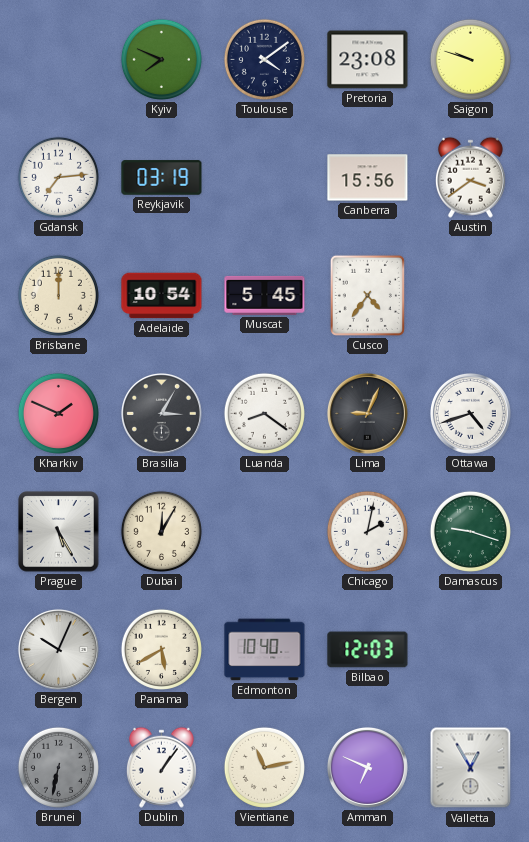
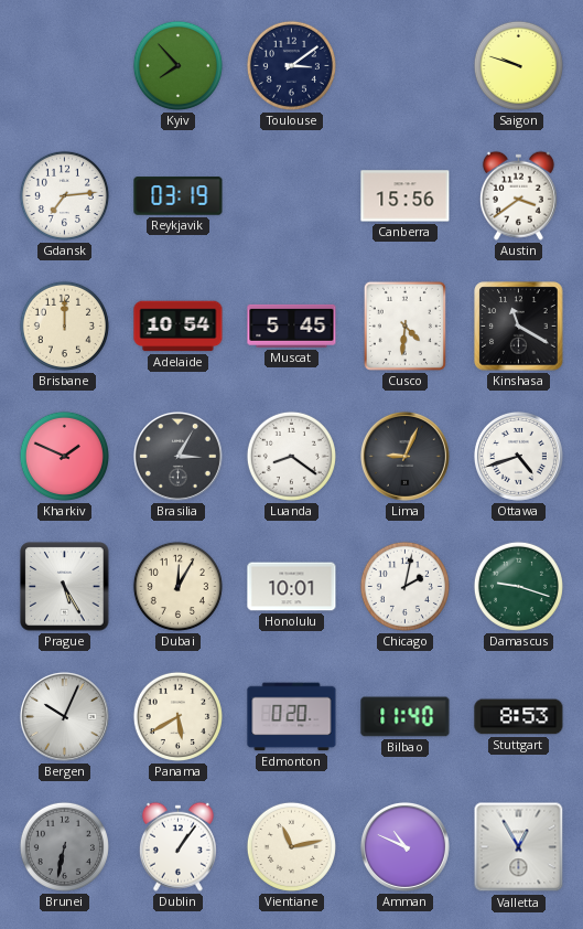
Kyiv: 7:49 -> 7:53 (177, 65)
Toulouse: 4:09 -> 3:09 (291, 65)
Pretoria: 23:08 -> none (368, 60)
Cusco: 4:36 -> 4:31 (404, 325)
Kinshasa: none -> 11:20 (519, 327)
Honolulu: none -> 10:01 (292, 587)
Edmonton: 10:40 -> 0:20 (292, 717)
Bilbao: 12:03 -> 11:40 (406, 717)
Stuttgart: none -> 8:53 (519, 717)
Amman: 6:49 -> 10:49 (404, 846)
